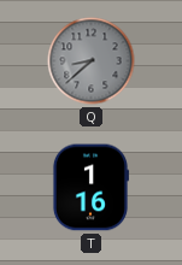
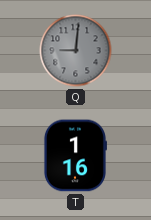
Q: 8:38 -> 9:01 (76, 51)
